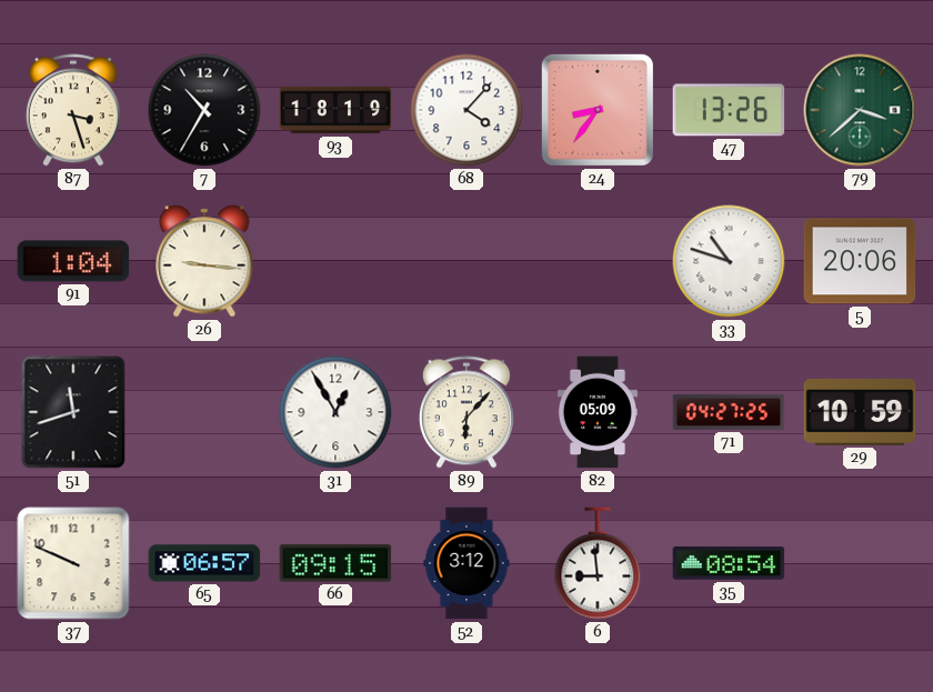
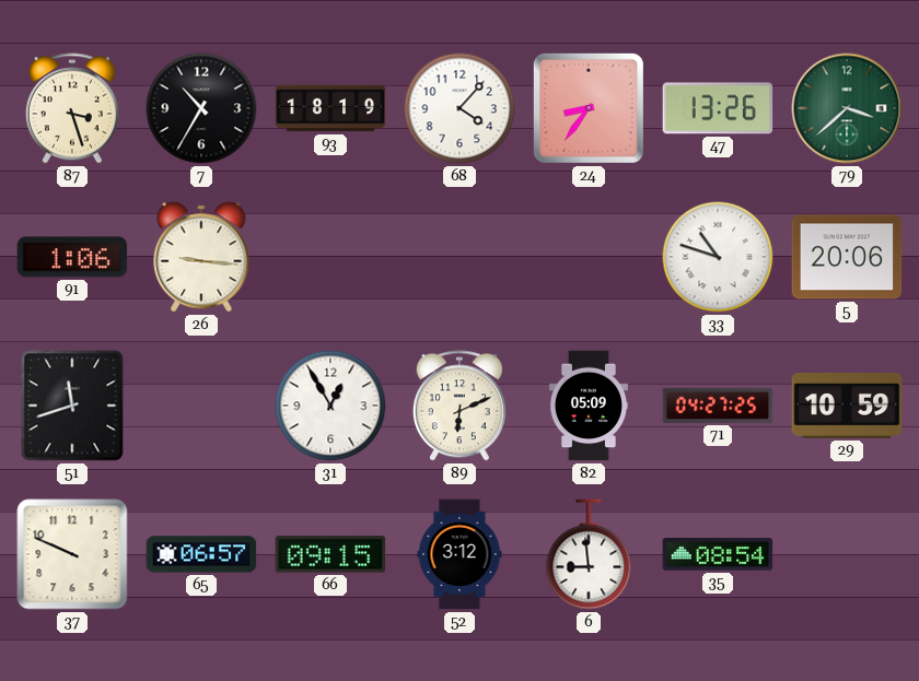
91: 1:04 -> 1:06 (72, 257)
89: 6:07 -> 6:11 (460, 406)
